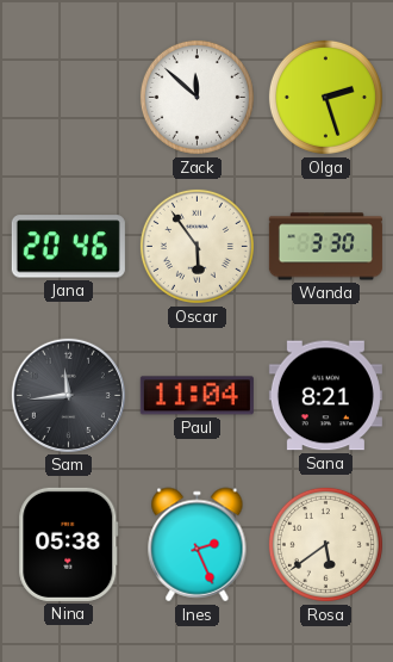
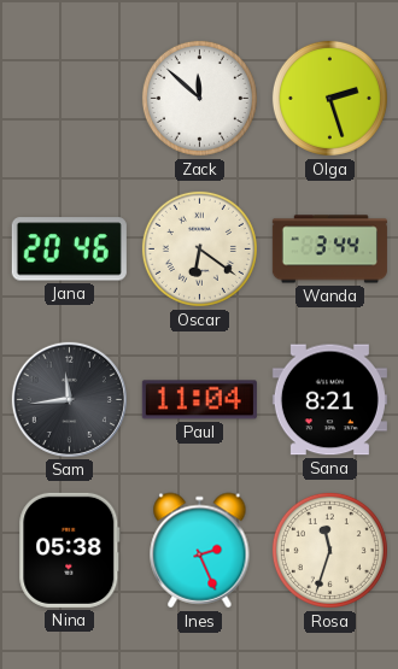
Oscar: 5:54 -> 6:21 (199, 248)
Wanda: 3:30 -> 3:44 (329, 250)
Rosa: 5:39 -> 11:33 (329, 550)
